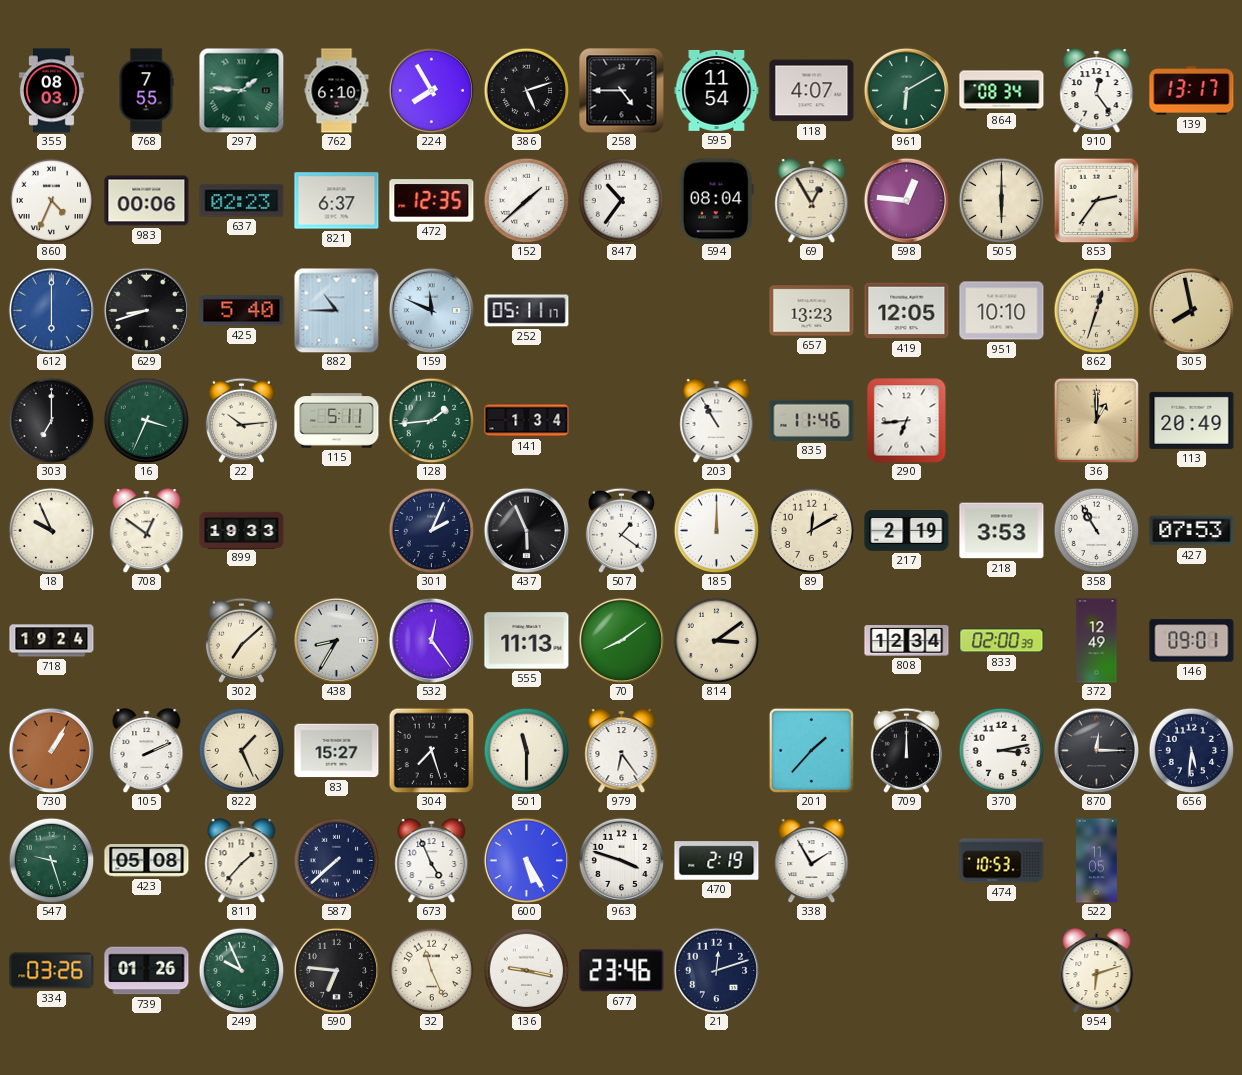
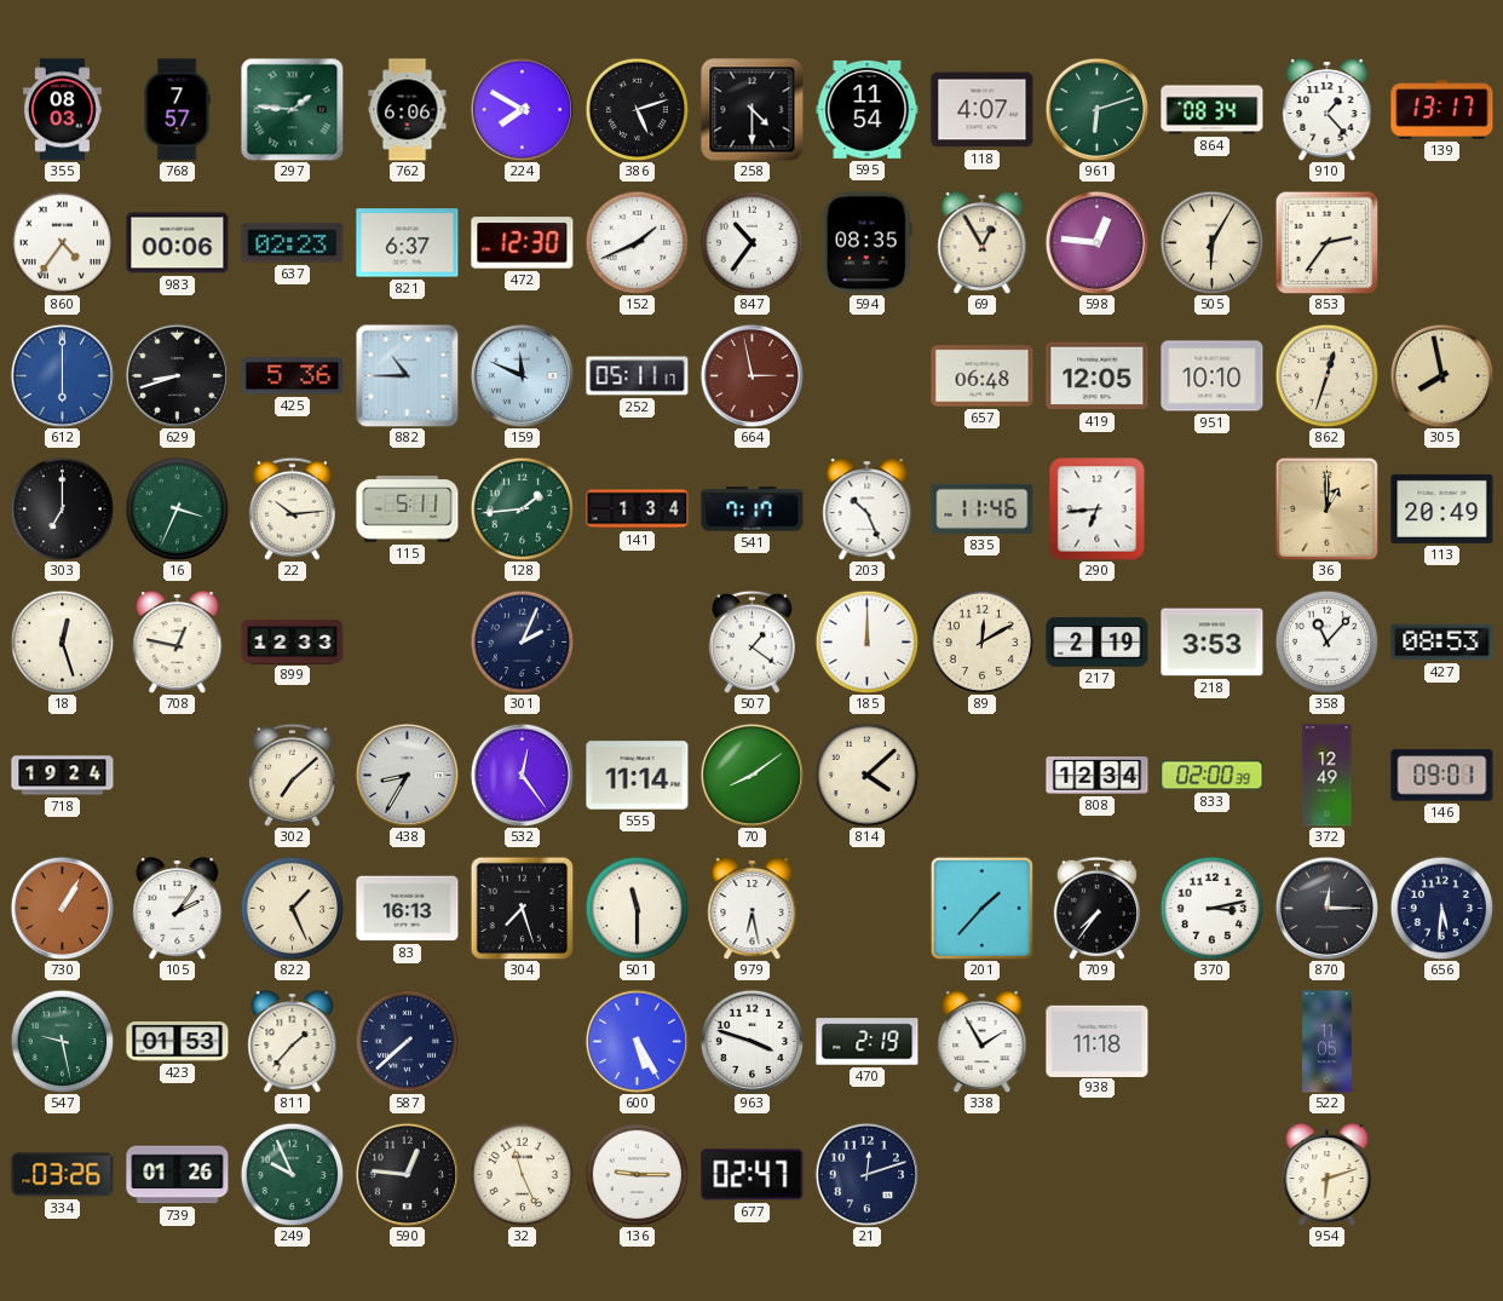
768: 7:55 -> 7:57 (177, 110)
762: 6:10 -> 6:06 (408, 110)
224: 7:55 -> 7:50 (522, 109)
258: 4:45 -> 4:30 (753, 110)
961: 6:10 -> 6:12 (1096, 109)
910: 12:24 -> 1:23 (1328, 110)
860: 4:34 -> 4:36 (62, 242)
472: 12:35 -> 12:30 (523, 243)
152: 1:38 -> 1:41 (637, 242)
594: 08:04 -> 08:35 (866, 243)
505: 6:00 -> 6:05 (1211, 242)
425: 5:40 -> 5:36 (293, 376)
664: none -> 2:58 (751, 375)
657: 13:23 -> 06:48 (983, 376)
541: none -> 7:17 (753, 510)
203: 10:55 -> 10:26 (868, 510)
18: 9:56 -> 12:27 (62, 641)
708: 12:51 -> 12:47 (178, 643)
899: 19:33 -> 12:33 (293, 641)
437: 5:56 -> none (526, 530)
358: 10:55 -> 11:07 (1326, 641)
427: 07:53 -> 08:53 (1442, 643)
555: 11:13 -> 11:14 (638, 776)
814: 3:09 -> 4:08 (866, 775)
105: 2:11 -> 2:06 (178, 909)
83: 15:27 -> 16:13 (408, 909)
979: 6:24 -> 6:28 (753, 909)
709: 12:00 -> 7:36 (1096, 908)
547: 9:27 -> 9:28 (62, 1041)
423: 05:08 -> 01:53 (178, 1042)
673: 4:56 -> none (432, 861)
938: none -> 11:18 (1098, 1041)
474: 10:53 -> none (1002, 861)
590: 6:46 -> 12:46 (407, 1174)
136: 9:17 -> 9:15 (637, 1174)
677: 23:46 -> 02:47 (753, 1175)
